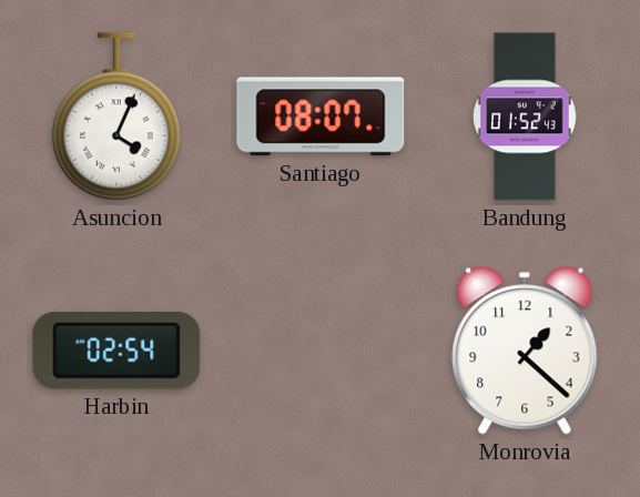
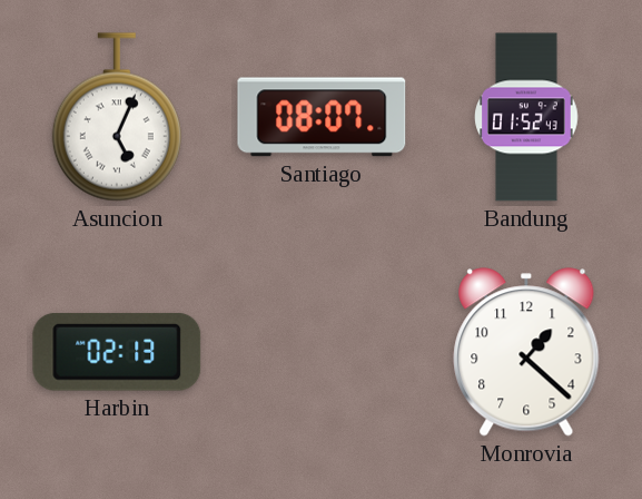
Asuncion: 4:04 -> 5:04 (117, 117)
Harbin: 02:54 -> 02:13 (117, 352)
